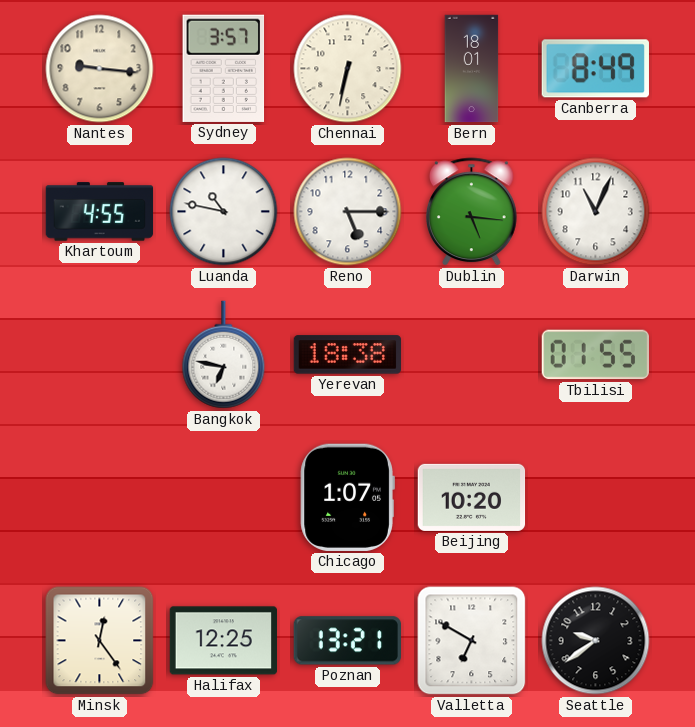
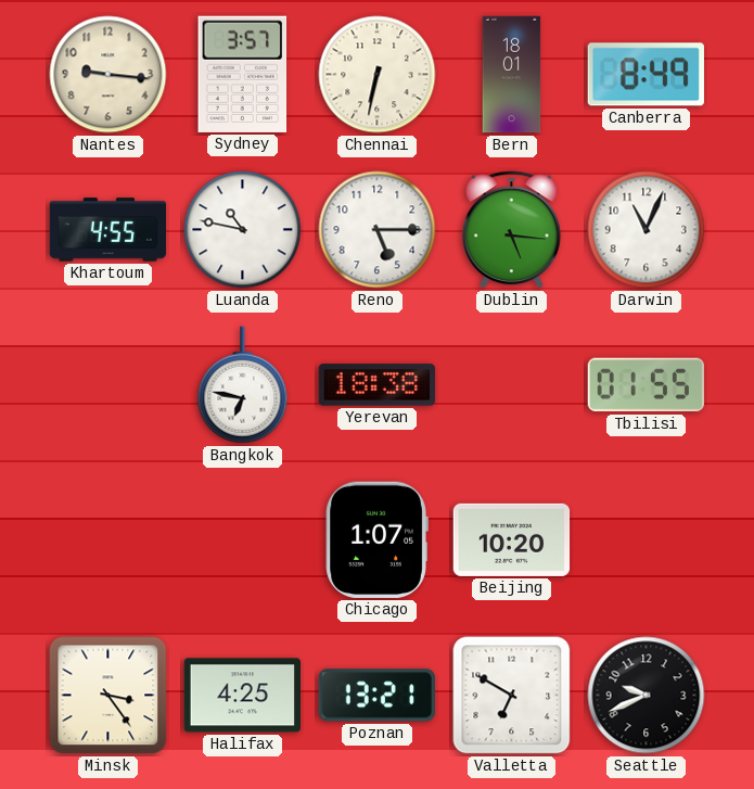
Minsk: 12:24 -> 3:24 (108, 696)
Halifax: 12:25 -> 4:25 (242, 696)
Seattle: 9:39 -> 9:41 (647, 696)
